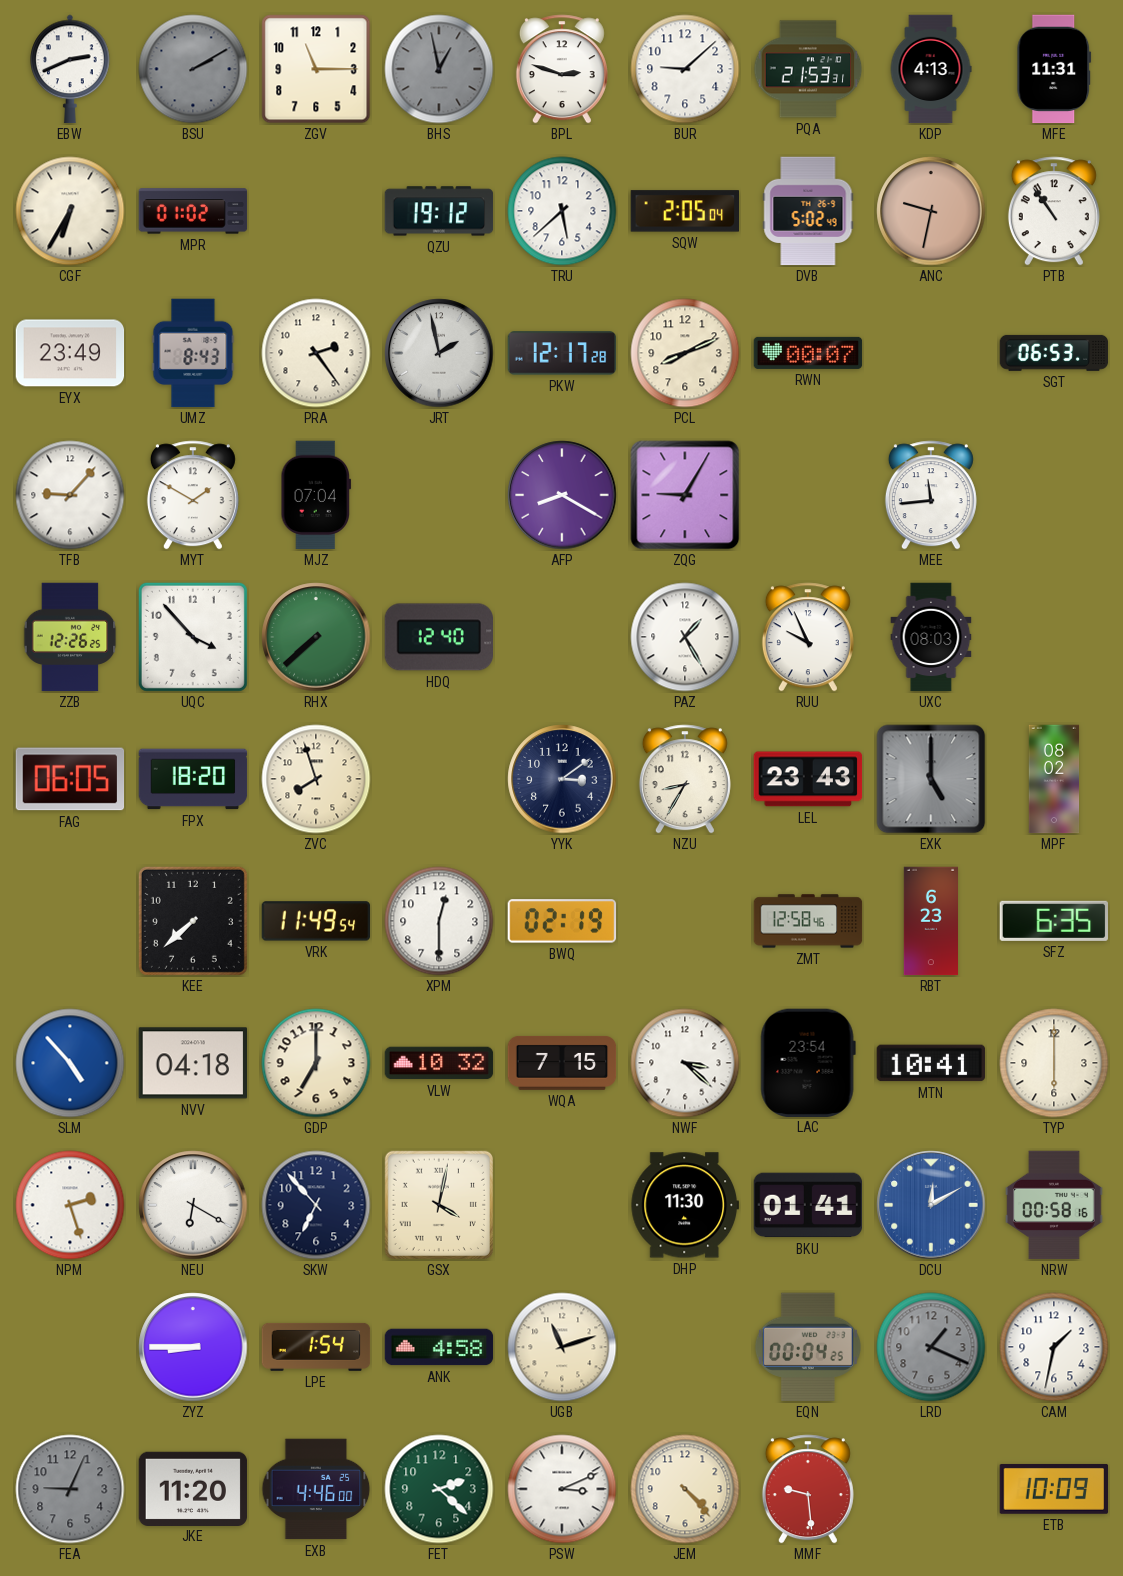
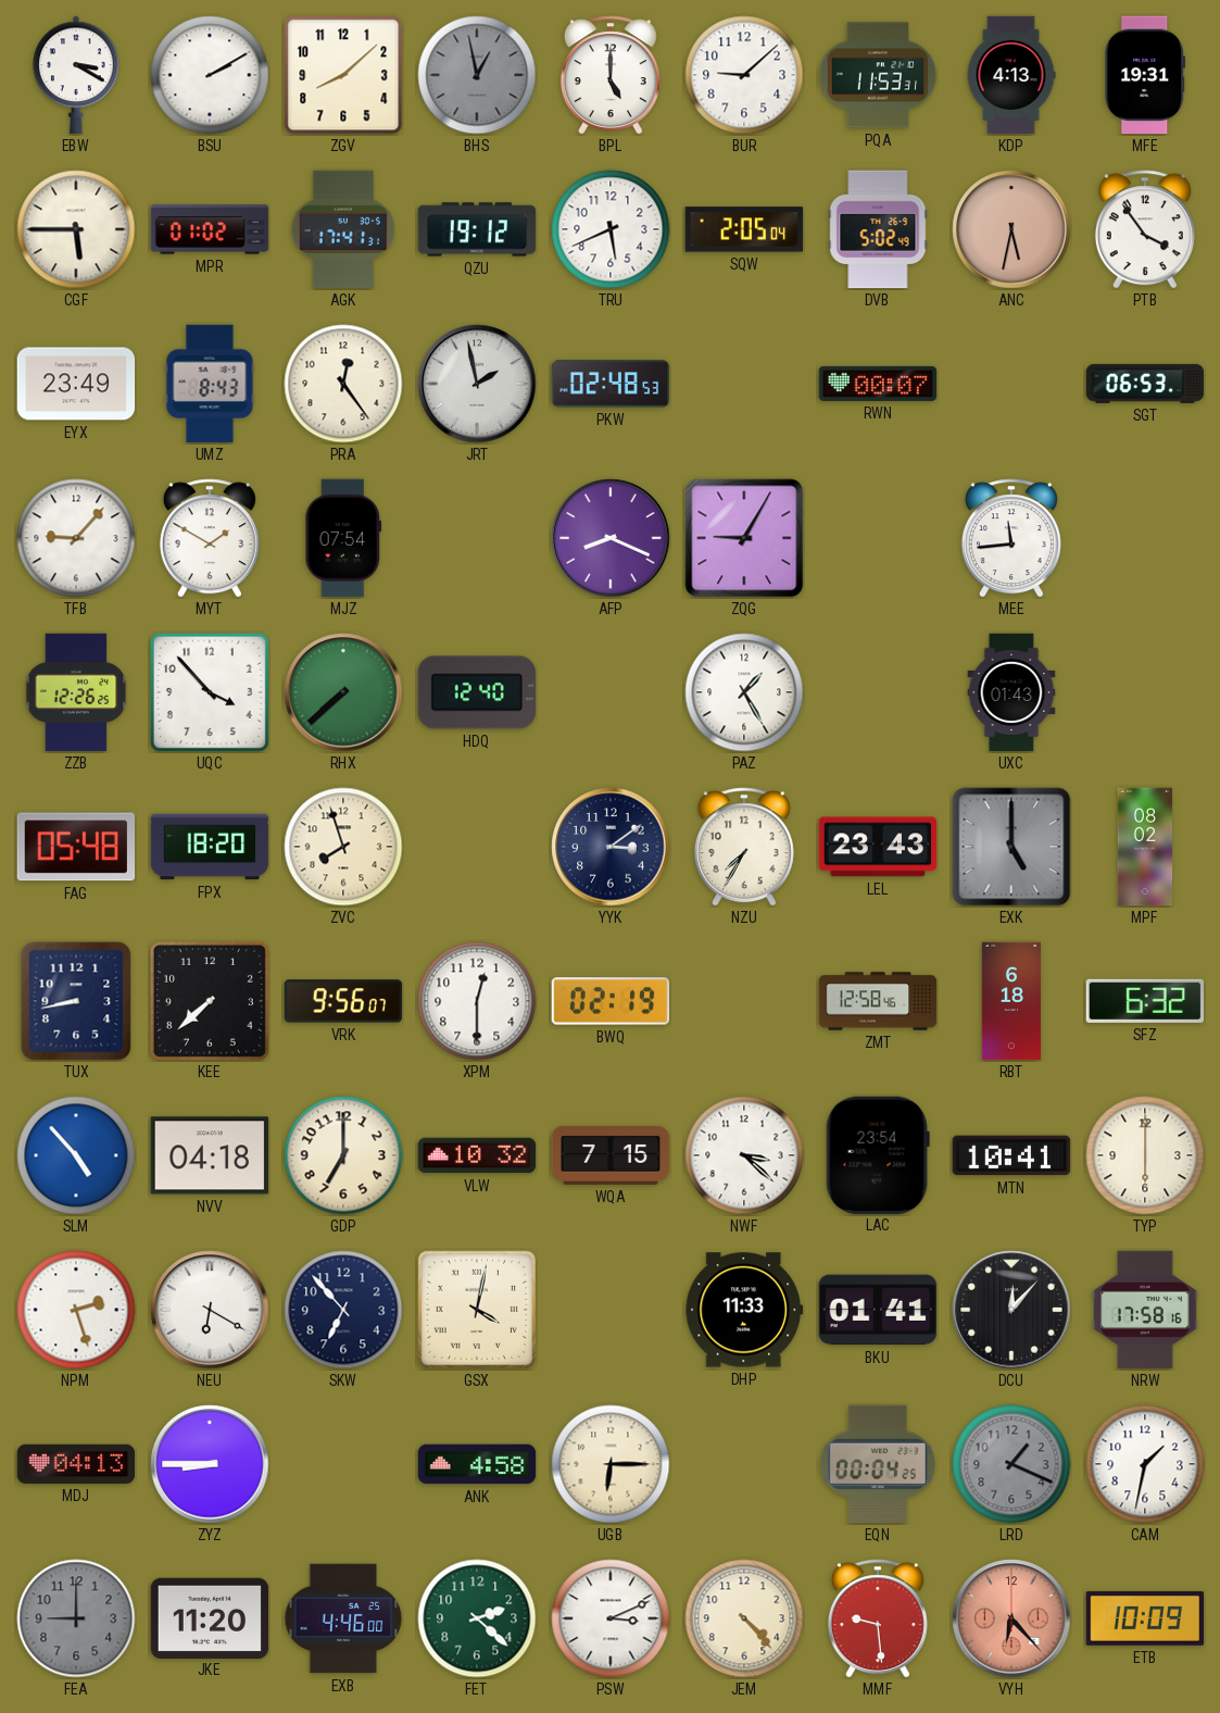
EBW: 2:41 -> 3:20 (76, 75)
BSU dial: grey -> white (210, 75)
ZGV: 11:15 -> 8:08 (343, 75)
BPL: 2:48 -> 5:00 (611, 75)
PQA: 21:53 -> 11:53 (878, 75)
MFE: 11:31 -> 19:31 (1145, 75)
CGF: 6:35 -> 5:45 (76, 229)
AGK: none -> 17:41 (342, 229)
TRU: 5:38 -> 5:41 (611, 229)
ANC: 9:32 -> 5:32 (1011, 229)
PTB: 10:54 -> 3:54 (1145, 229)
PRA: 2:24 -> 12:24 (343, 384)
PKW: 12:17 -> 02:48 (611, 384)
PCL: 8:11 -> none (685, 353)
MJZ: 07:04 -> 07:54 (343, 538)
AFP: 8:20 -> 8:19 (611, 538)
RUU: 9:56 -> none (808, 637)
UXC: 08:03 -> 01:43 (1011, 692)
FAG: 06:05 -> 05:48 (76, 847)
NZU: 8:35 -> 7:35 (744, 847)
TUX: none -> 8:43 (76, 1001)
VRK: 11:49 -> 9:56 (343, 1001)
RBT: 6:23 -> 6:18 (1010, 1001)
SFZ: 6:35 -> 6:32 (1144, 1001)
DHP: 11:30 -> 11:33 (744, 1310)
DCU: 12:10 -> 12:07 (1011, 1310)
DCU dial: blue -> black (1011, 1310)
NRW: 00:58 -> 17:58 (1145, 1310)
MDJ: none -> 04:13 (76, 1464)
LPE: 1:54 -> none (316, 1347)
UGB: 11:12 -> 6:15 (611, 1464)
FEA: 9:04 -> 9:00 (76, 1618)
VYH: none -> 6:23 (1011, 1618)
